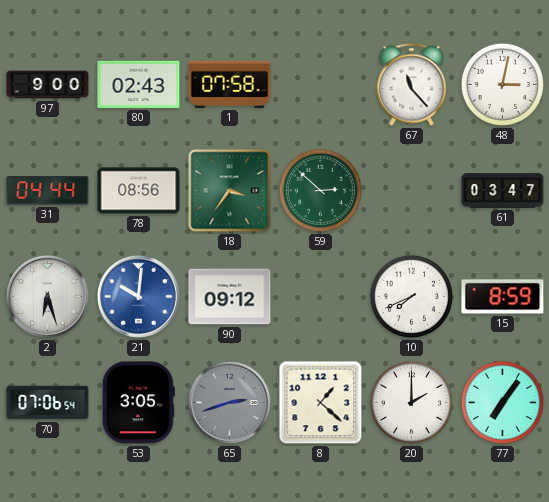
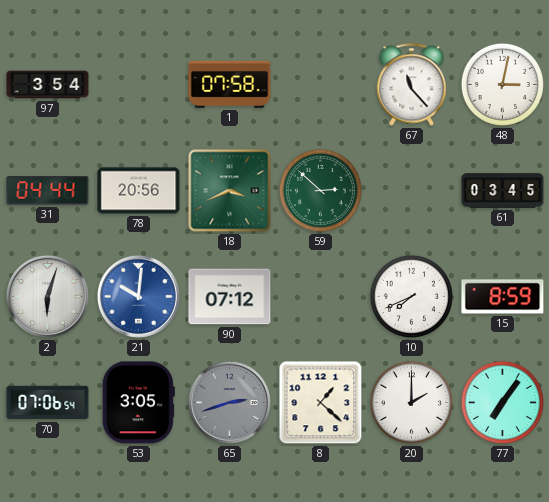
97: 9:00 -> 3:54 (48, 85)
80: 02:43 -> none (139, 84)
78: 08:56 -> 20:56 (139, 191)
18: 3:36 -> 3:41 (230, 191)
61: 03:47 -> 03:45 (503, 191)
2: 6:27 -> 6:03 (47, 296)
90: 09:12 -> 07:12 (230, 297)
